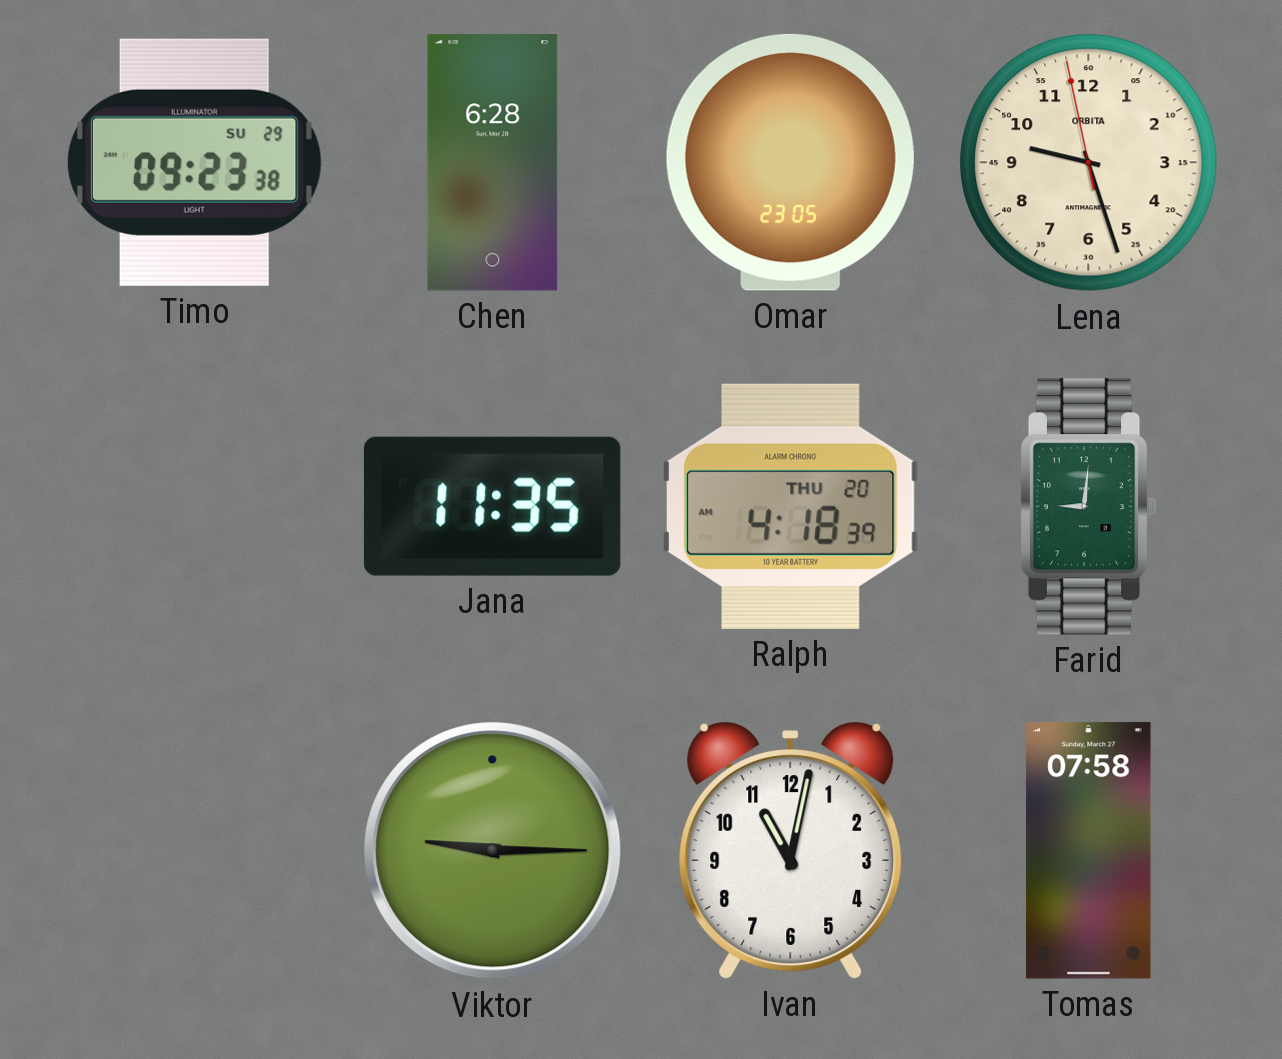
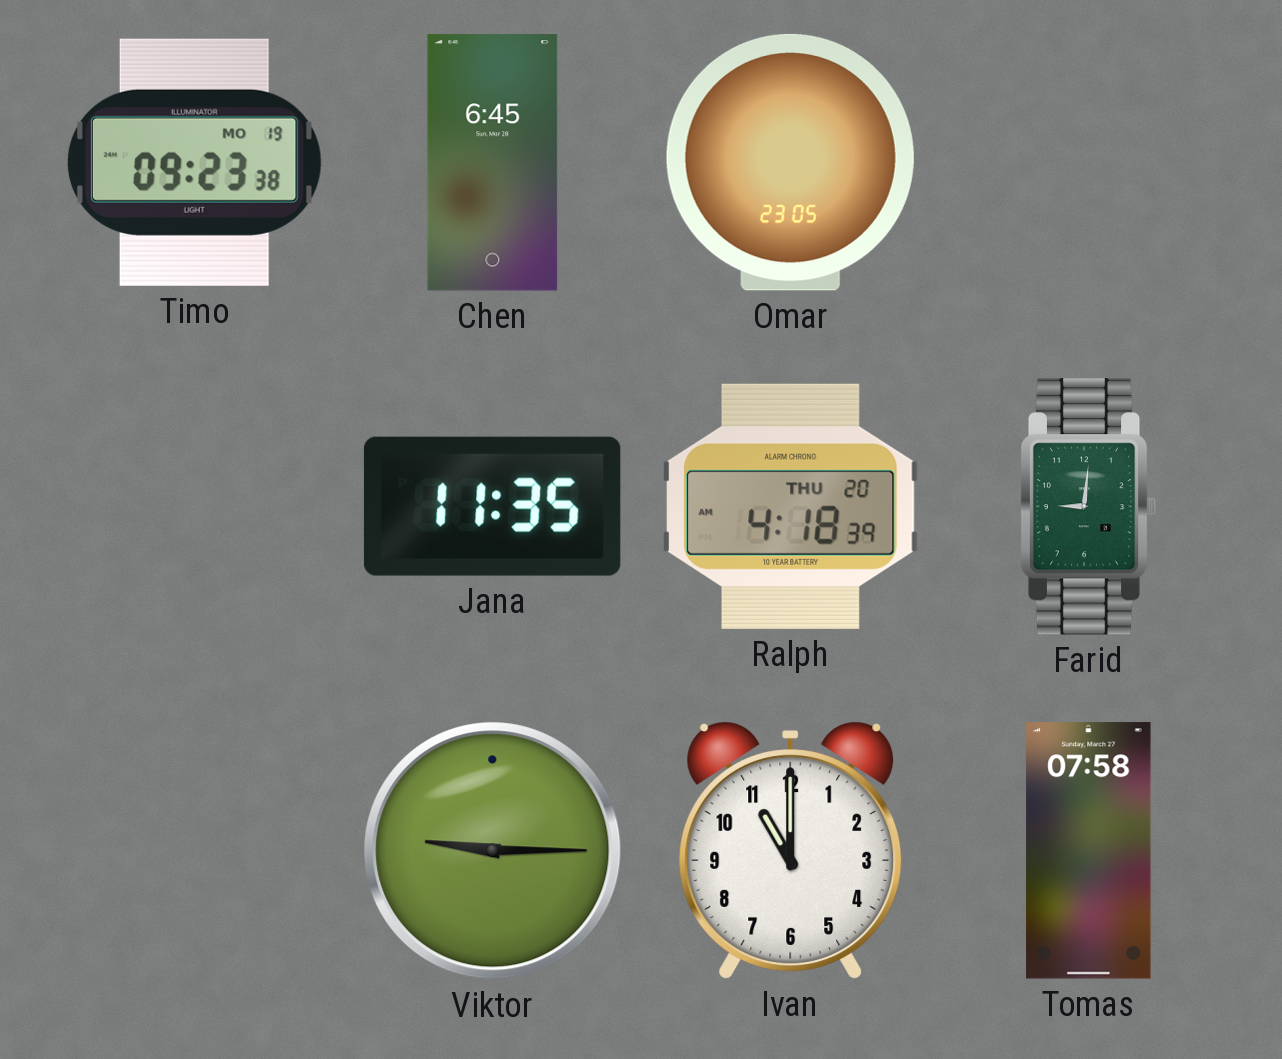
Timo date: SU 29 -> MO 19 (194, 162)
Chen: 6:28 -> 6:45 (493, 163)
Lena: 9:26 -> none (1089, 163)
Ivan: 11:02 -> 11:00 (791, 850)
